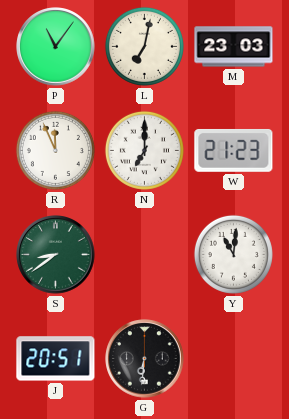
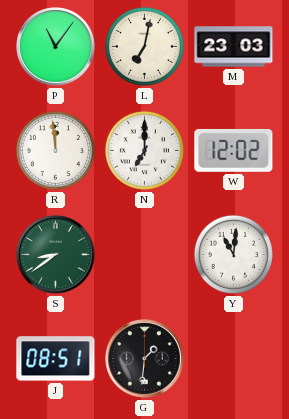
R: 11:56 -> 11:59 (55, 150)
W: 21:23 -> 12:02 (234, 150)
J: 20:51 -> 08:51 (56, 359)
G: 6:31 -> 1:31 (145, 359)
